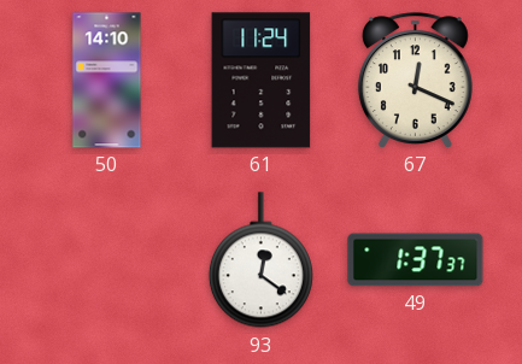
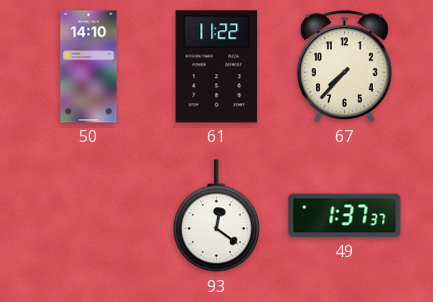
61: 11:24 -> 11:22 (217, 67)
67: 12:19 -> 7:37 (344, 67)
